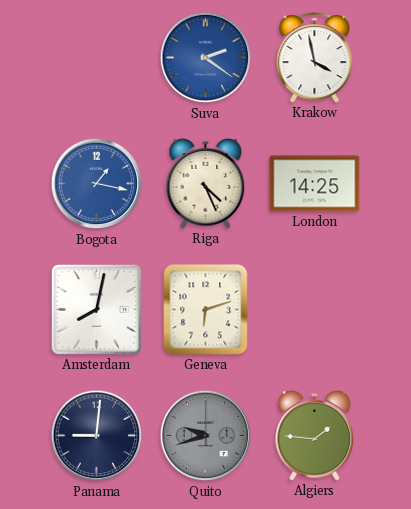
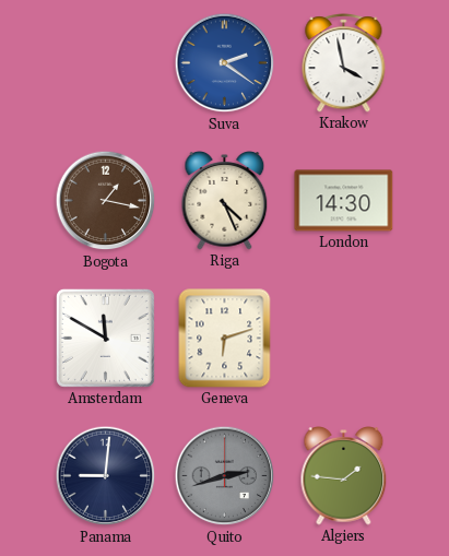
Bogota dial: blue -> brown (106, 201)
London: 14:25 -> 14:30 (344, 201)
Amsterdam: 8:02 -> 11:50 (105, 338)
Quito: 9:42 -> 2:42 (225, 476)
